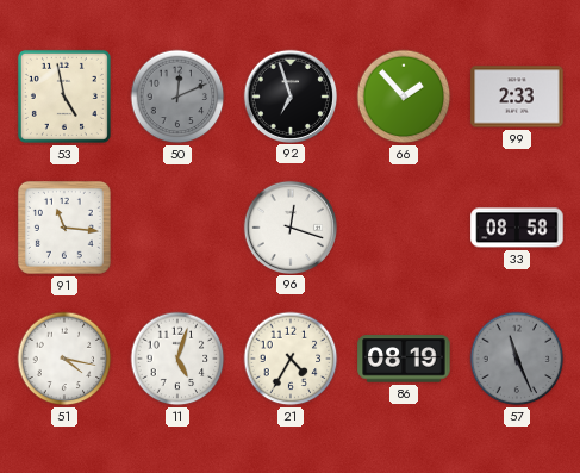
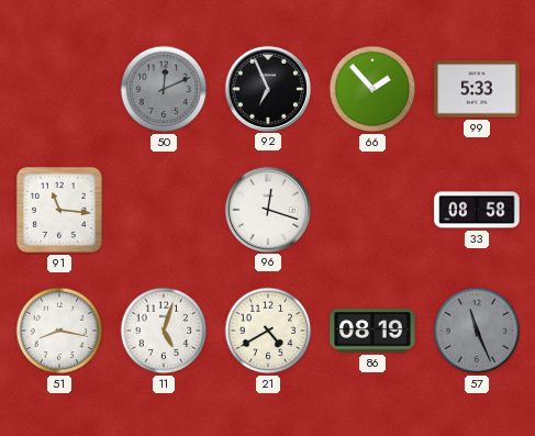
53: 4:58 -> none (64, 97)
92: 6:57 -> 6:56 (267, 88)
99: 2:33 -> 5:33 (477, 89)
51: 4:17 -> 8:17 (59, 331)
21: 4:35 -> 4:40 (268, 331)
